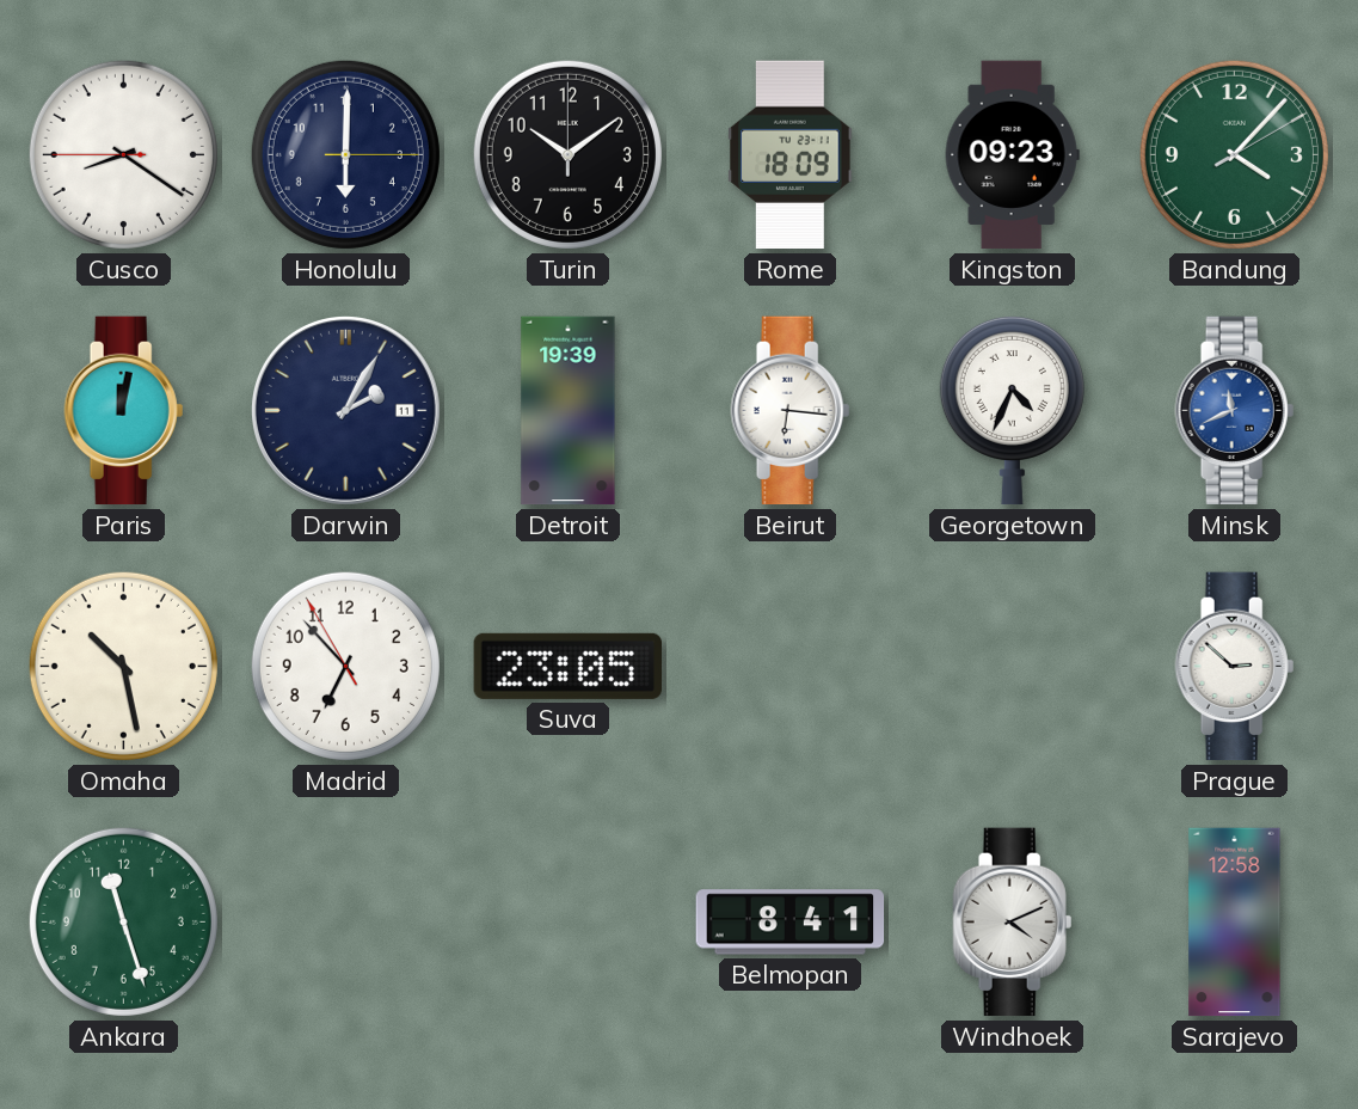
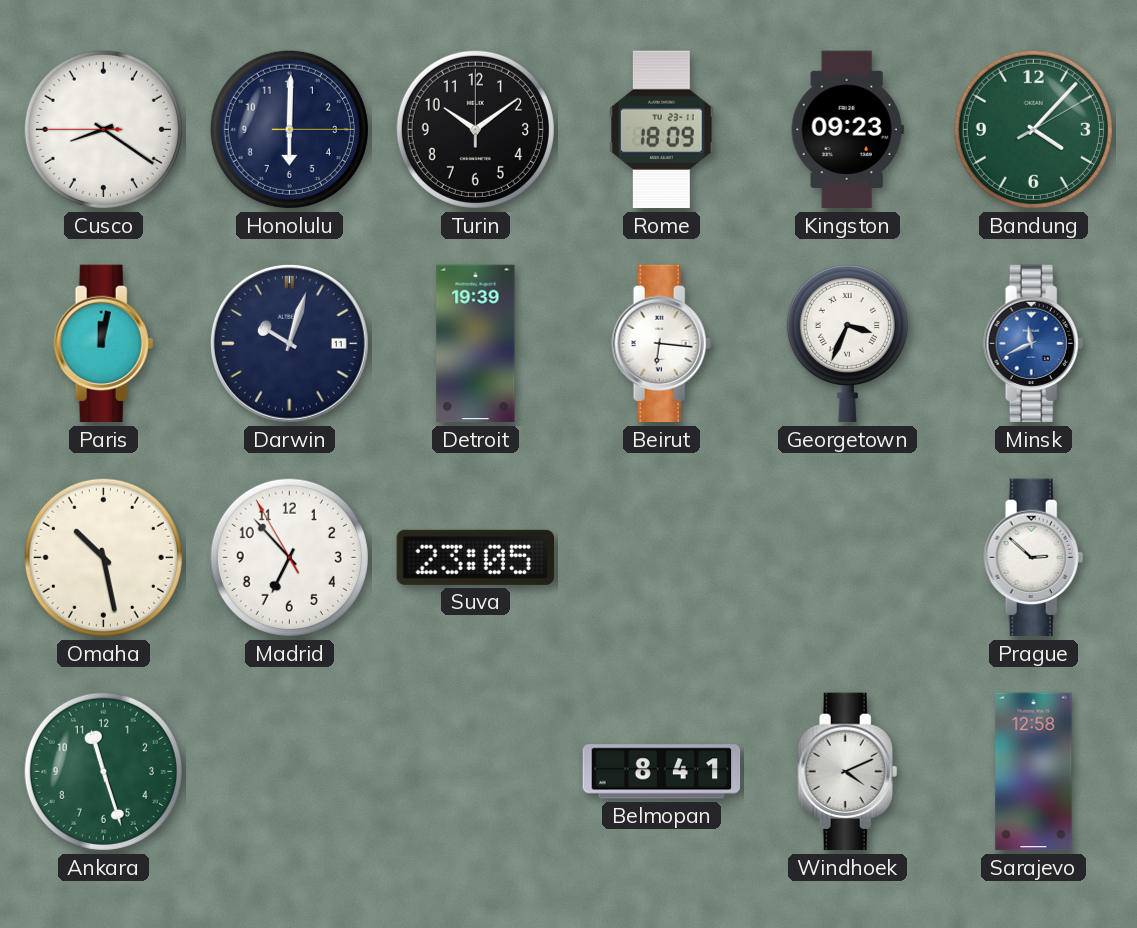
Darwin: 2:05 -> 10:03 (289, 343)
Georgetown: 4:34 -> 3:34 (847, 343)
